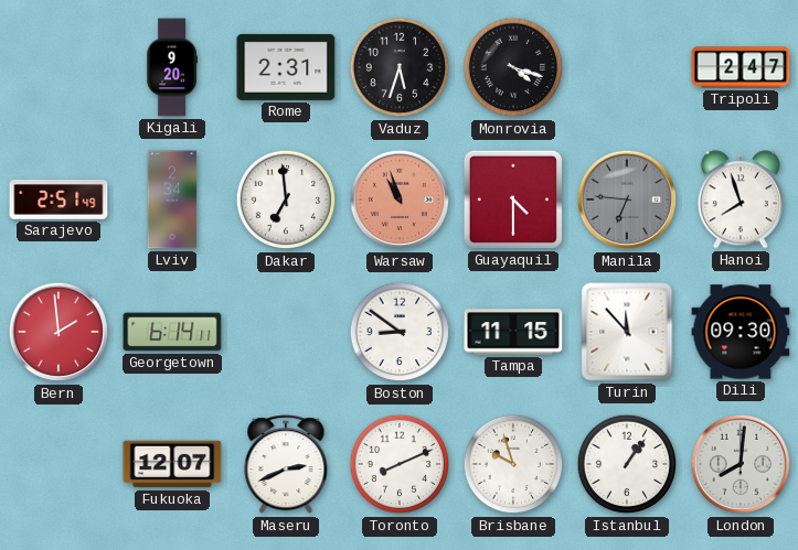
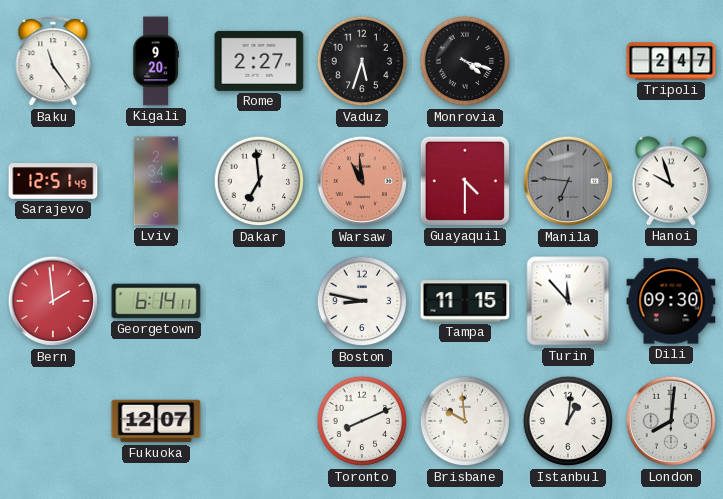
Baku: none -> 11:24 (53, 62)
Rome: 2:31 -> 2:27 (259, 61)
Sarajevo: 2:51 -> 12:51 (53, 181)
Warsaw: 10:57 -> 10:59 (362, 181)
Hanoi: 7:57 -> 9:57 (671, 181)
Boston: 8:51 -> 8:47 (362, 301)
Maseru: 2:41 -> none (286, 465)
Brisbane: 9:57 -> 9:59 (465, 421)
Istanbul: 1:06 -> 1:01 (568, 421)
